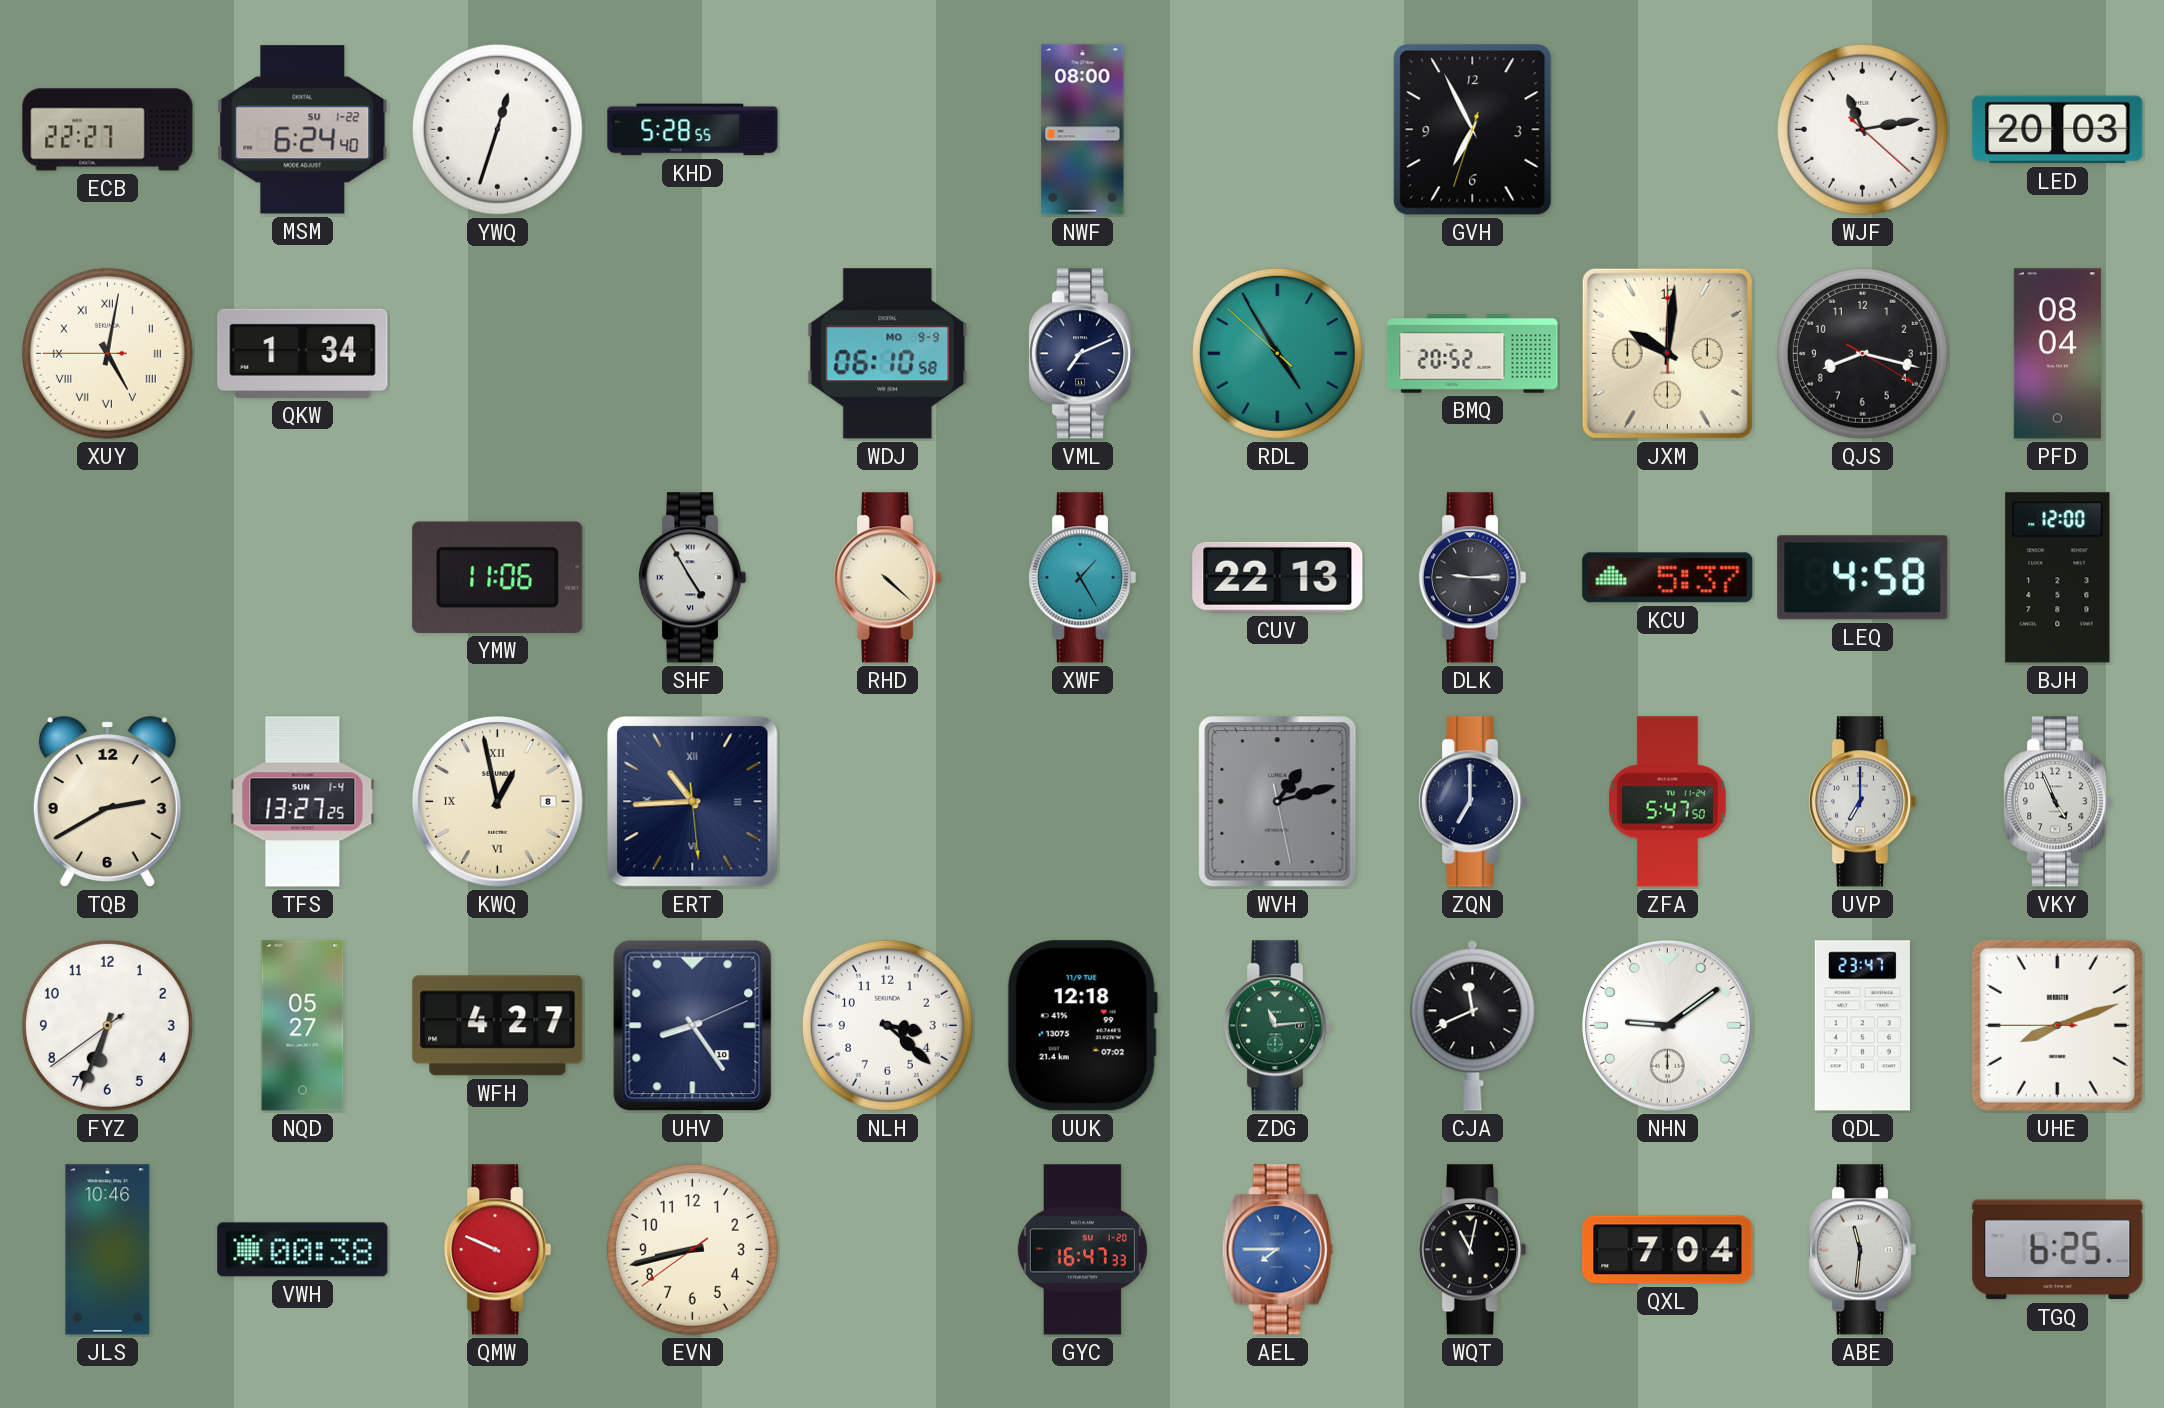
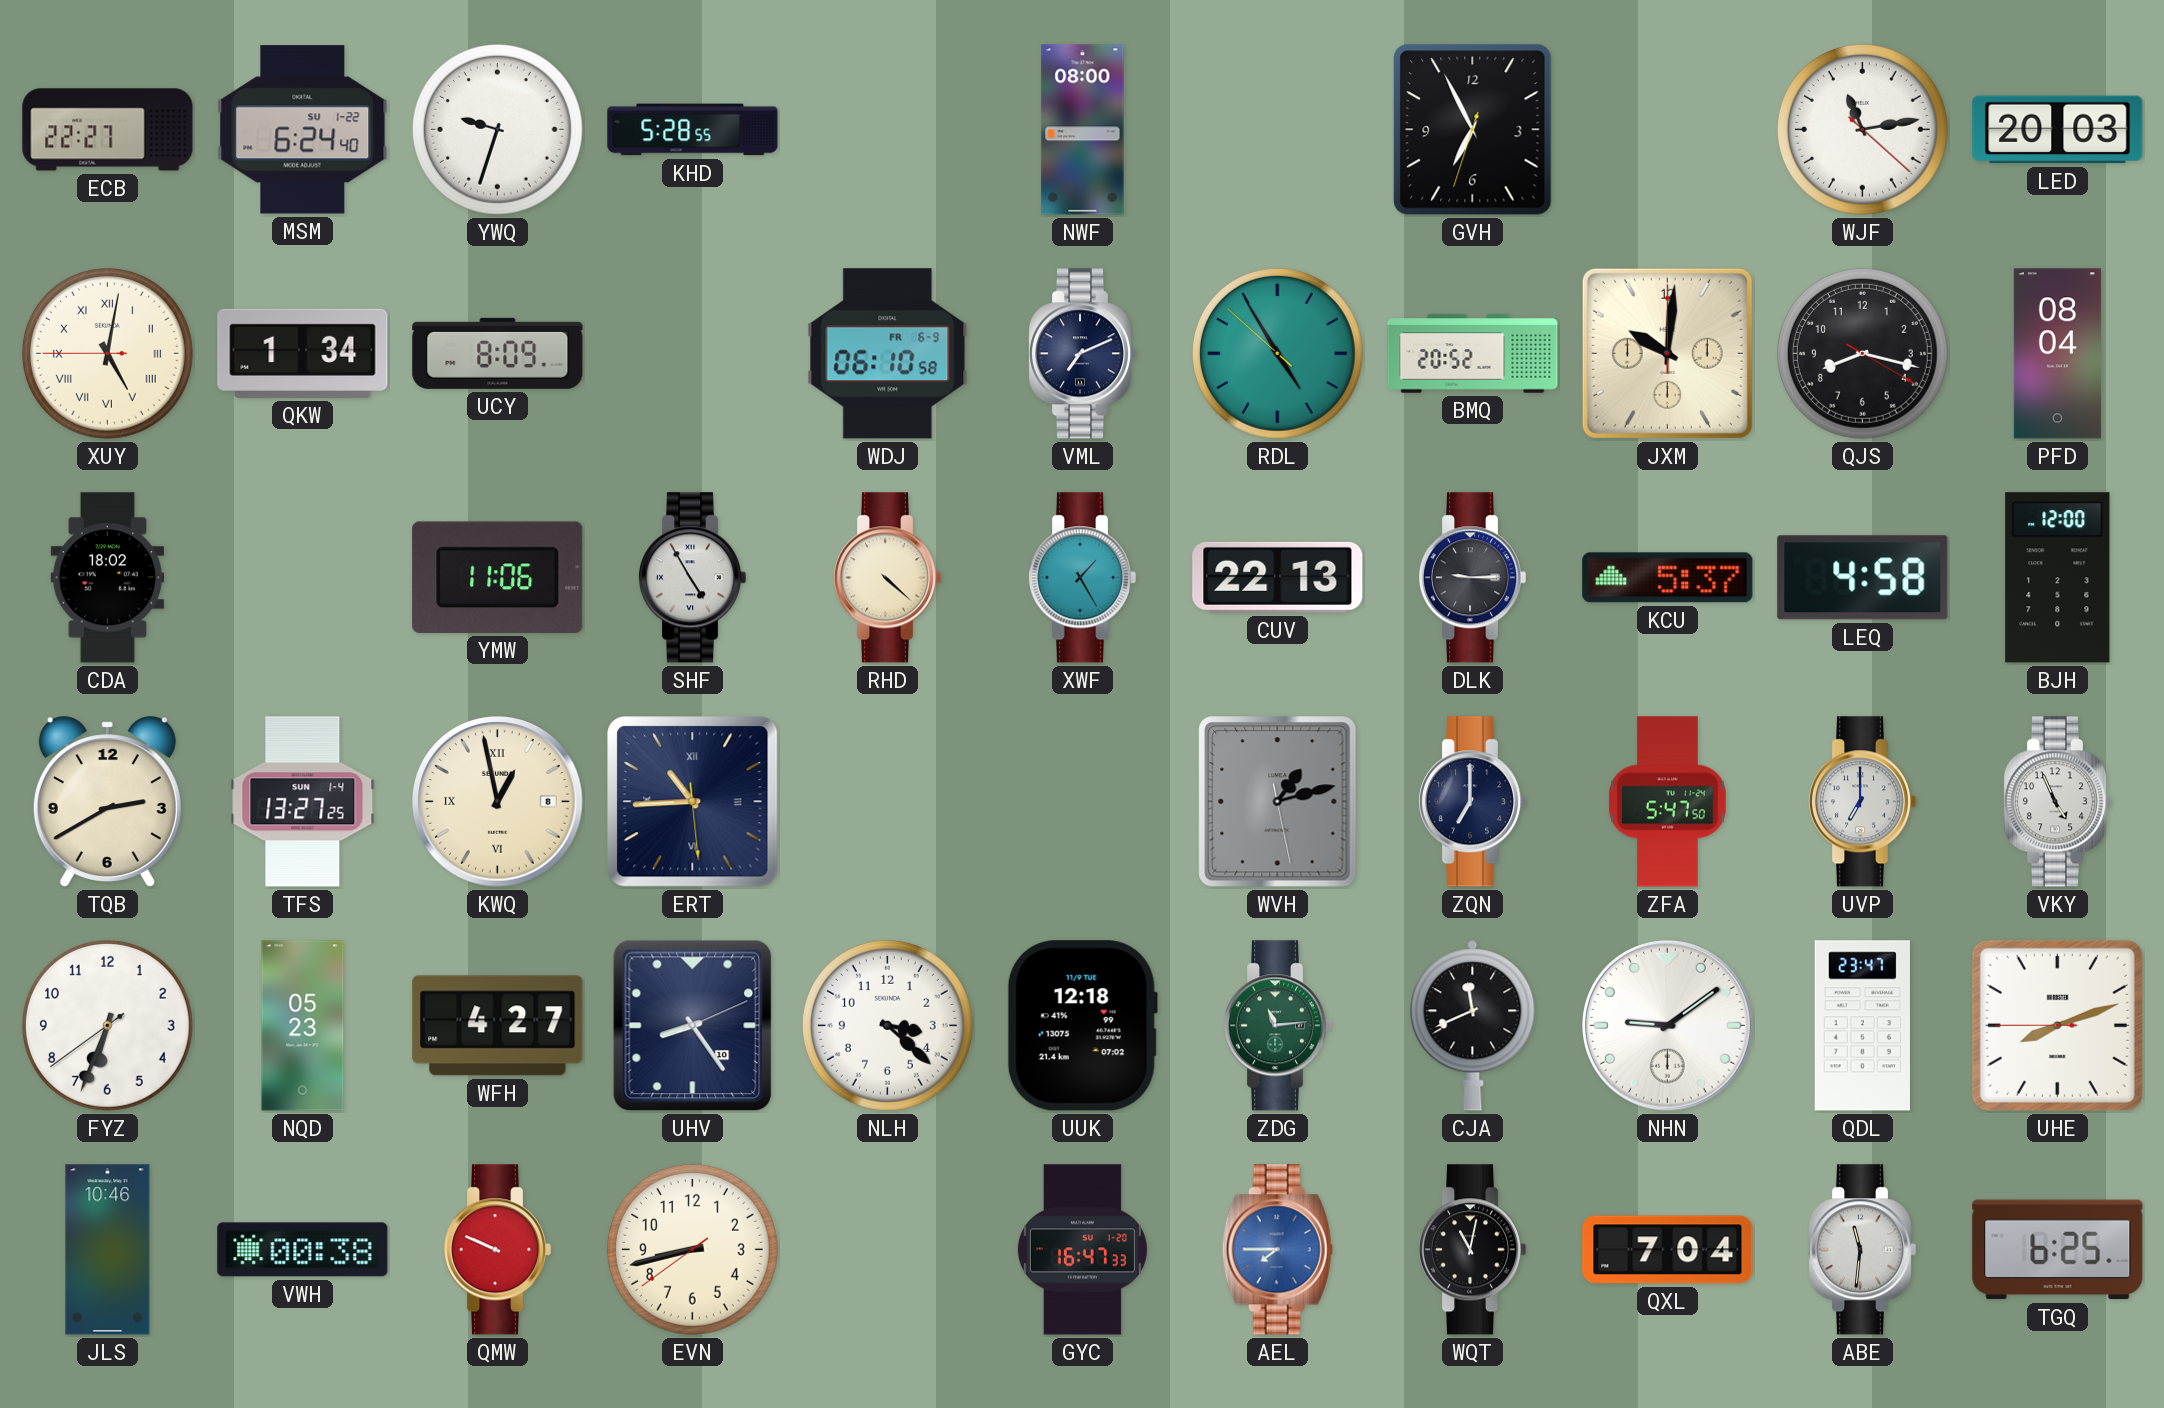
YWQ: 12:33 -> 9:33 (497, 129)
UCY: none -> 8:09 (498, 353)
WDJ date: MO 9-9 -> FR 6-9 (888, 354)
CDA: none -> 18:02 (108, 578)
NQD: 05:27 -> 05:23 (303, 1026)
